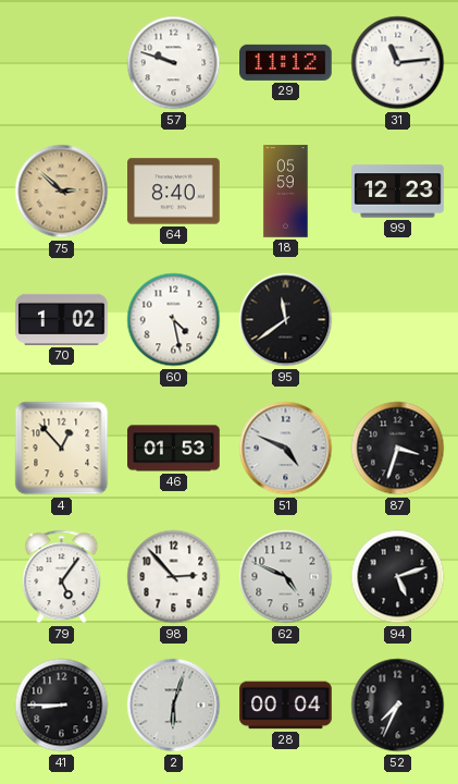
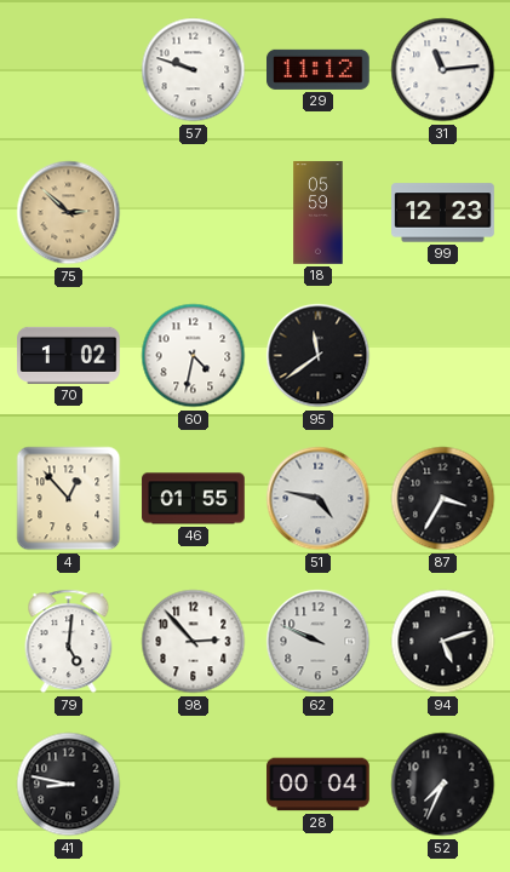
64: 8:40 -> none (174, 192)
60: 4:28 -> 4:32 (194, 356)
46: 01:53 -> 01:55 (194, 499)
51: 4:49 -> 4:47 (319, 499)
87: 3:33 -> 3:35 (443, 499)
79: 5:06 -> 5:01 (69, 642)
62: 4:49 -> 9:49 (319, 642)
41: 8:45 -> 8:47 (69, 785)
2: 6:03 -> none (174, 706)
